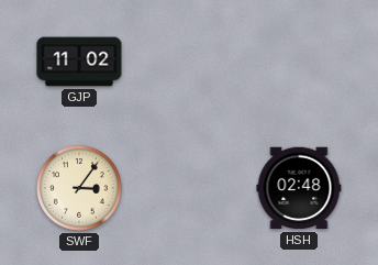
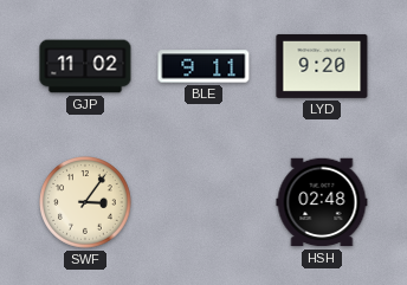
BLE: none -> 9:11 (204, 66)
LYD: none -> 9:20 (322, 66)
